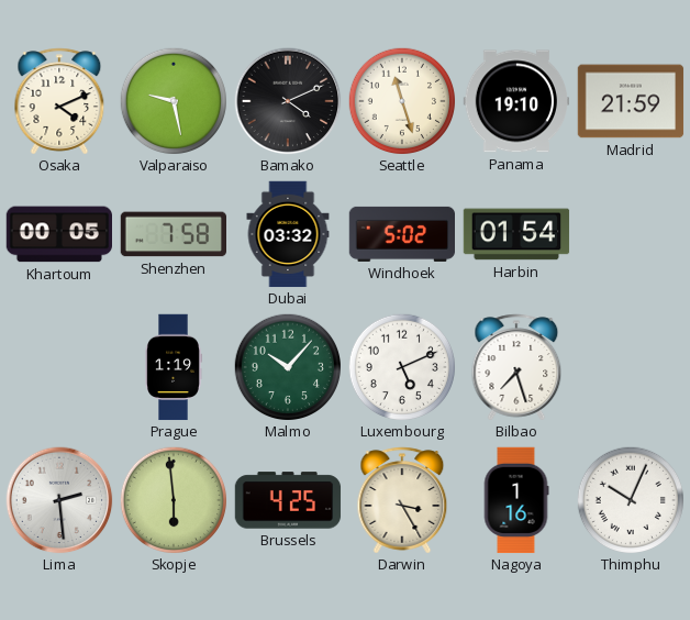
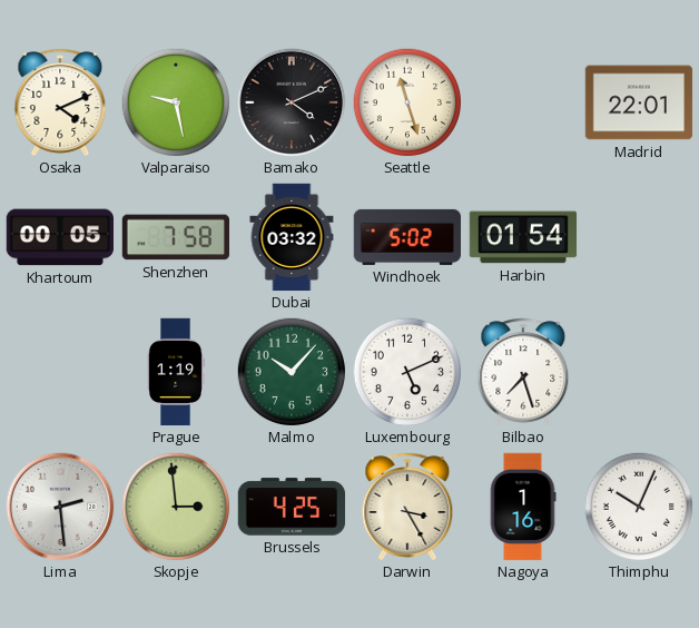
Panama: 19:10 -> none (515, 101)
Madrid: 21:59 -> 22:01 (639, 102)
Skopje: 5:59 -> 2:59 (175, 506)
